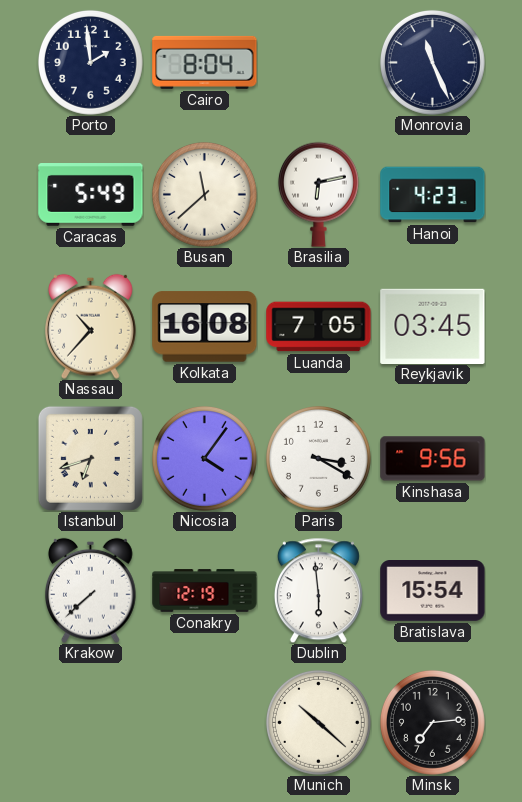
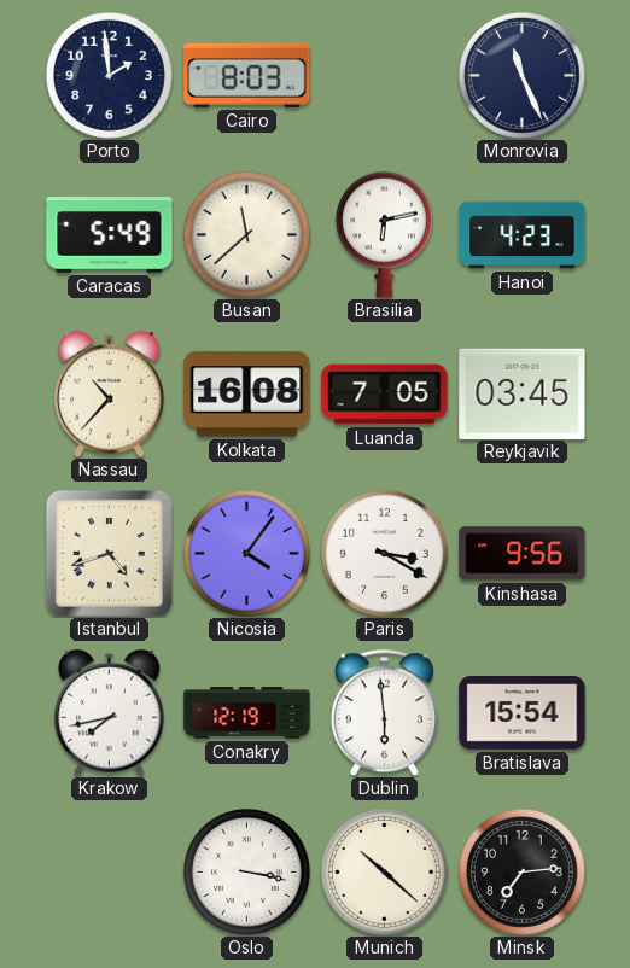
Cairo: 8:04 -> 8:03 (247, 75)
Istanbul: 6:42 -> 4:42 (109, 553)
Krakow: 7:38 -> 7:43 (110, 712)
Oslo: none -> 3:17 (246, 871)
